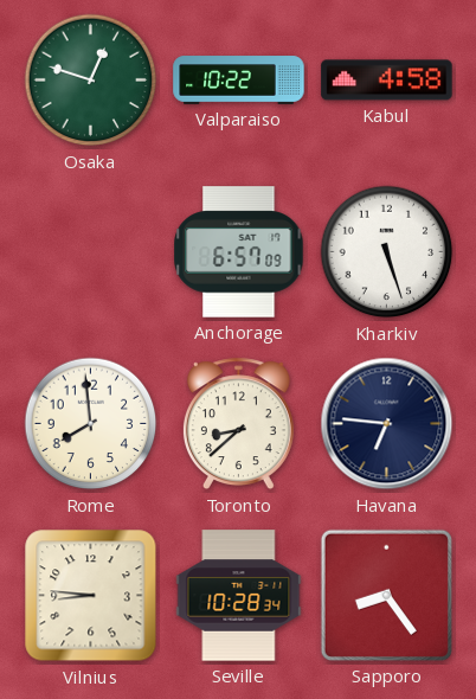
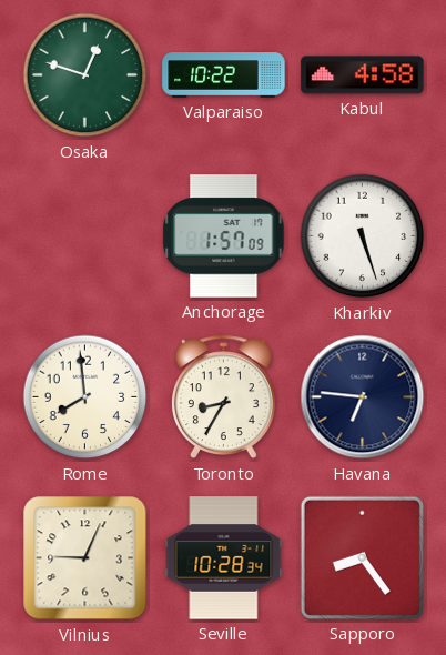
Anchorage: 6:57 -> 1:57 (224, 236)
Toronto: 8:38 -> 8:35 (223, 397)
Vilnius: 8:46 -> 9:04 (85, 558)
